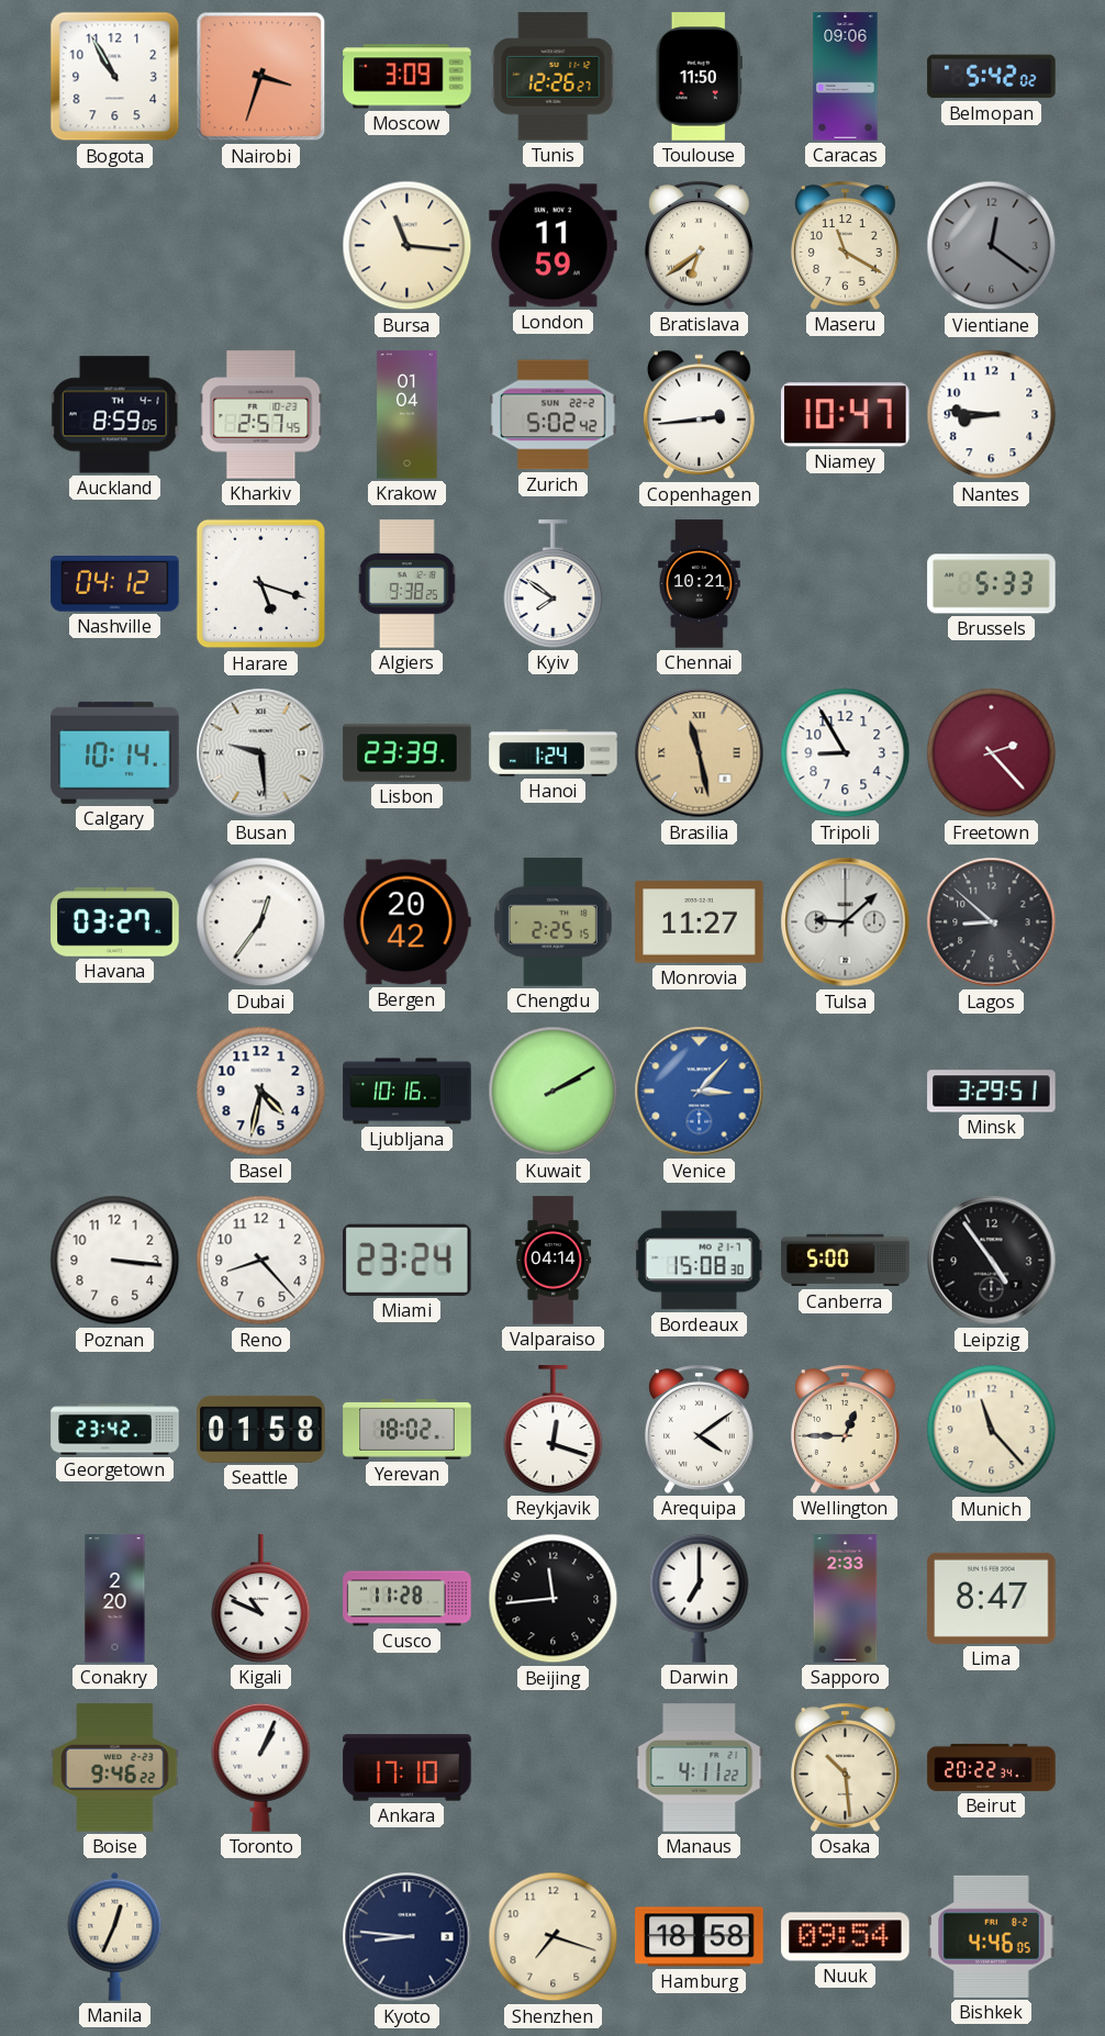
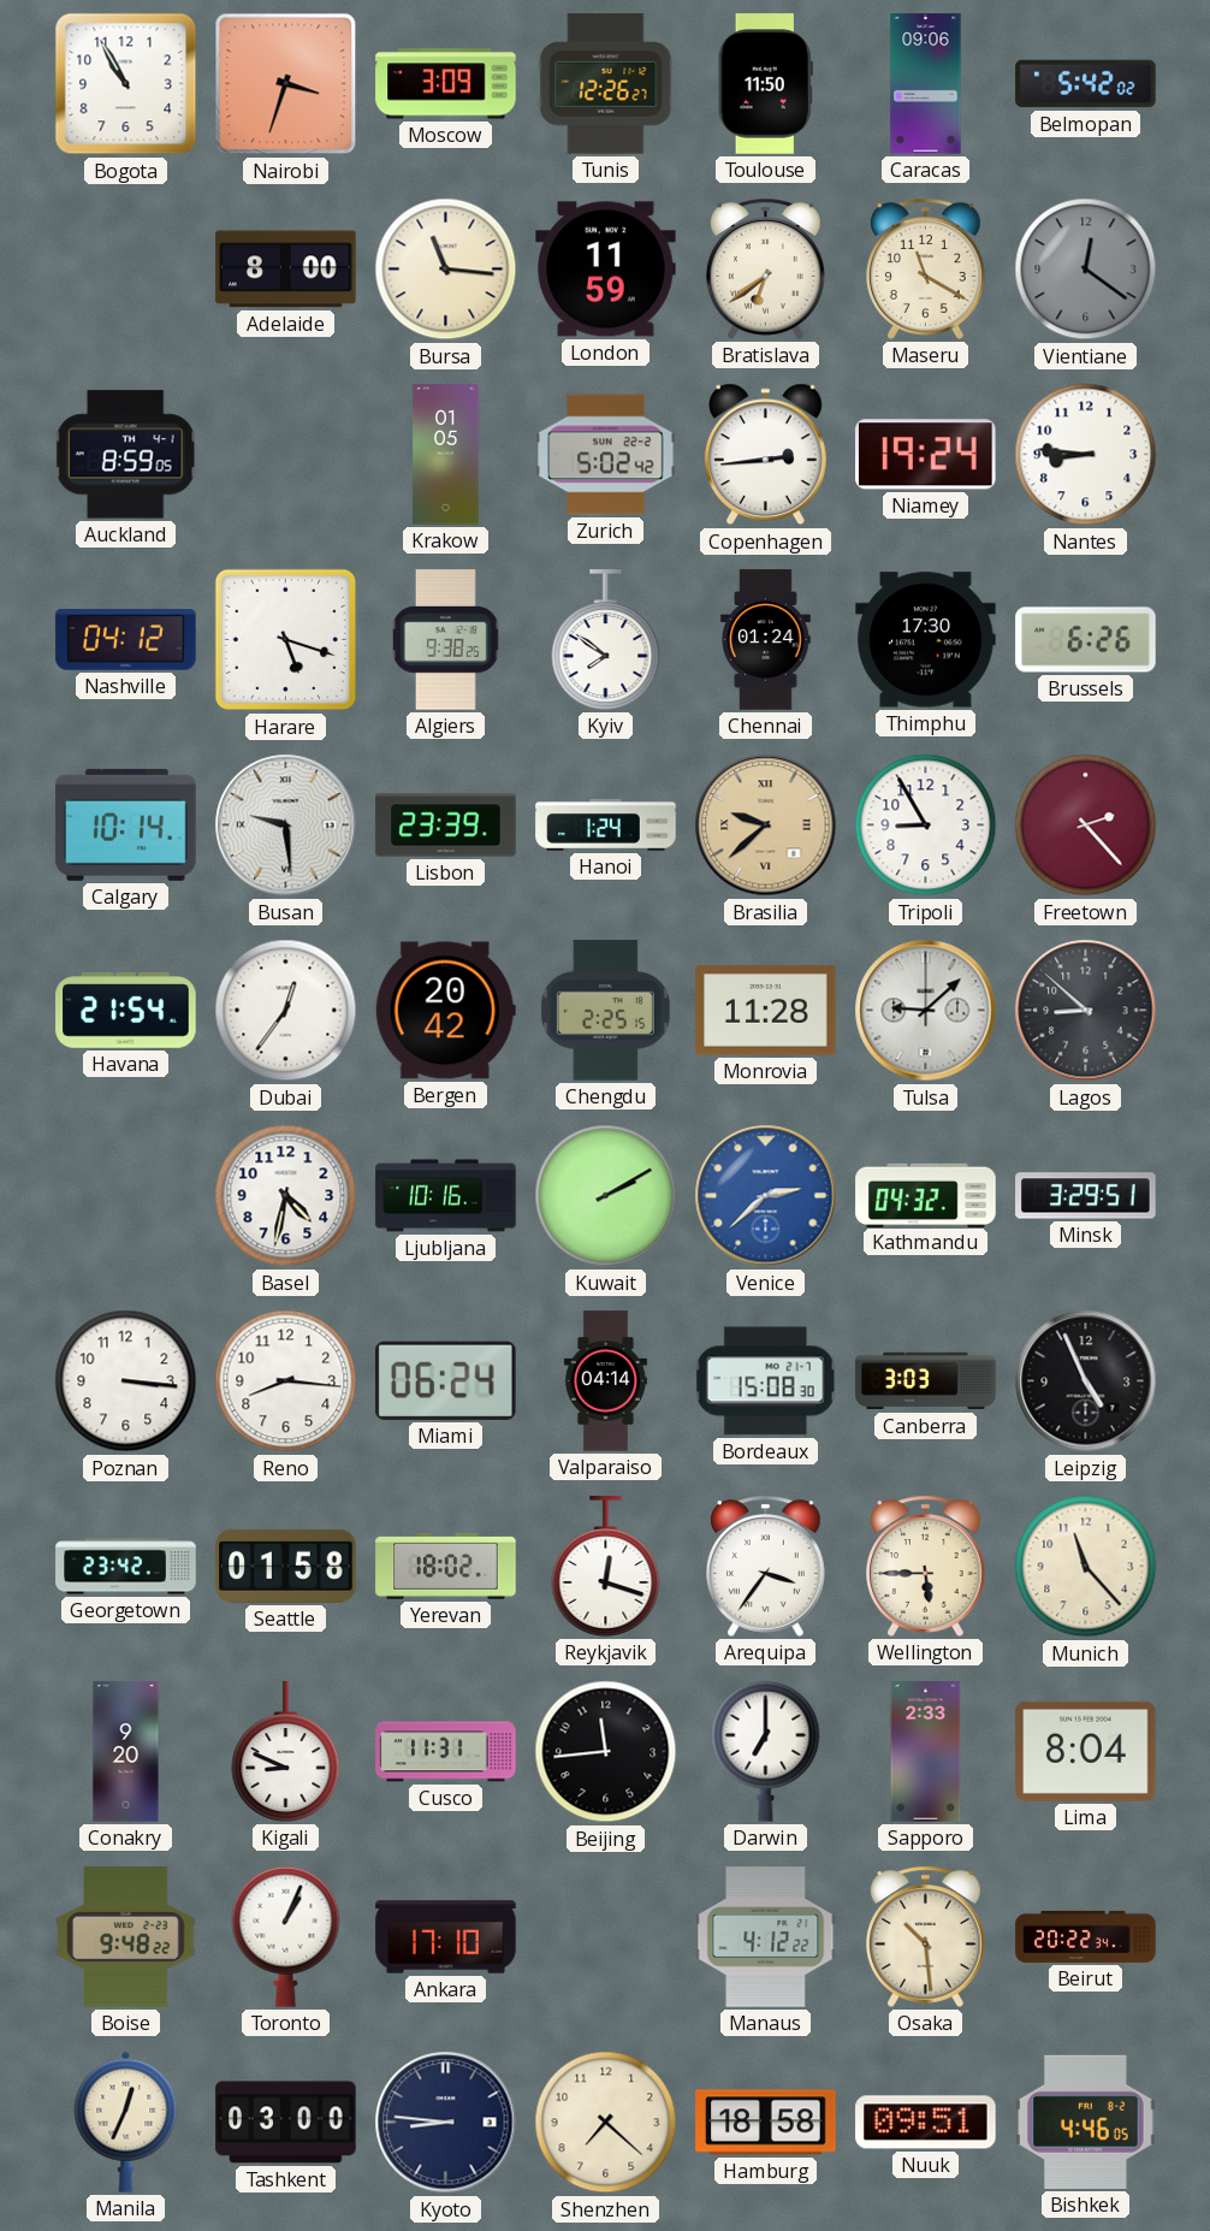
Adelaide: none -> 8:00 (286, 270)
Kharkiv: 2:57 -> none (261, 415)
Krakow: 01:04 -> 01:05 (446, 455)
Niamey: 10:47 -> 19:24 (926, 455)
Chennai: 10:21 -> 01:24 (766, 640)
Thimphu: none -> 17:30 (926, 640)
Brussels: 5:33 -> 6:26 (1086, 640)
Brasilia: 11:28 -> 9:38 (766, 825)
Havana: 03:27 -> 21:54 (126, 1011)
Monrovia: 11:27 -> 11:28 (766, 1011)
Venice: 3:07 -> 2:38 (766, 1196)
Kathmandu: none -> 04:32 (926, 1195)
Reno: 8:23 -> 8:16 (286, 1381)
Miami: 23:24 -> 06:24 (446, 1380)
Canberra: 5:00 -> 3:03 (926, 1381)
Leipzig: 4:54 -> 4:56 (1086, 1381)
Arequipa: 4:09 -> 3:36 (766, 1566)
Wellington: 12:45 -> 5:45 (926, 1566)
Conakry: 2:20 -> 9:20 (126, 1752)
Kigali: 10:49 -> 8:49 (286, 1752)
Cusco: 11:28 -> 11:31 (446, 1752)
Lima: 8:47 -> 8:04 (1086, 1751)
Boise: 9:46 -> 9:48 (126, 1937)
Manaus: 4:11 -> 4:12 (766, 1937)
Tashkent: none -> 03:00 (286, 2123)
Shenzhen: 7:18 -> 7:22 (606, 2123)
Nuuk: 09:54 -> 09:51 (926, 2123)
